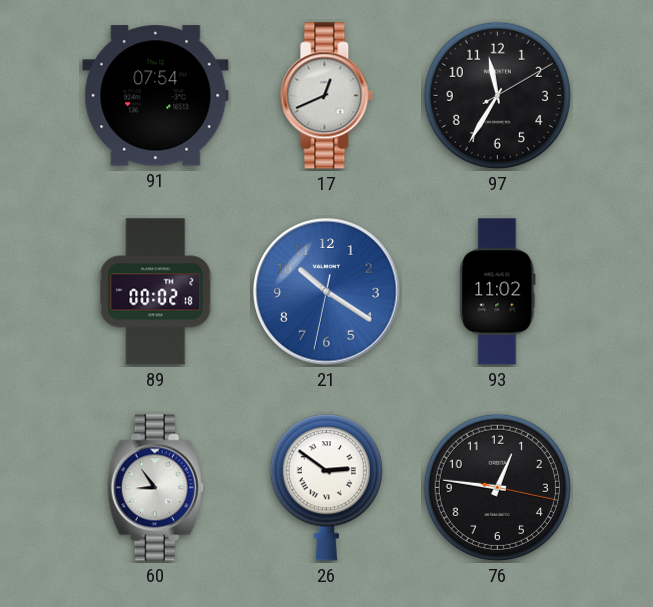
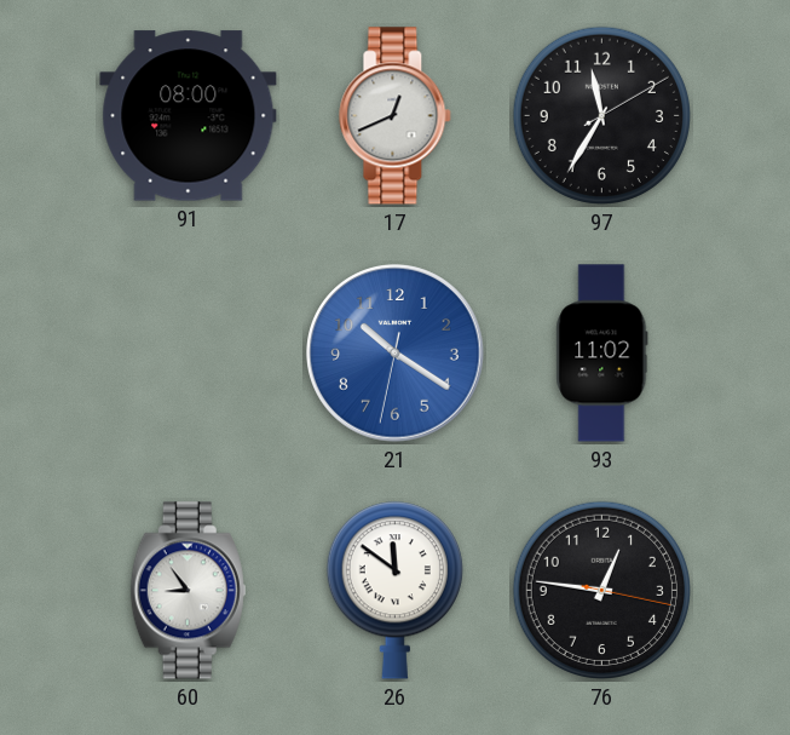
91: 07:54 -> 08:00 (189, 116)
89: 00:02 -> none (156, 292)
26: 2:51 -> 11:51 (394, 591)
